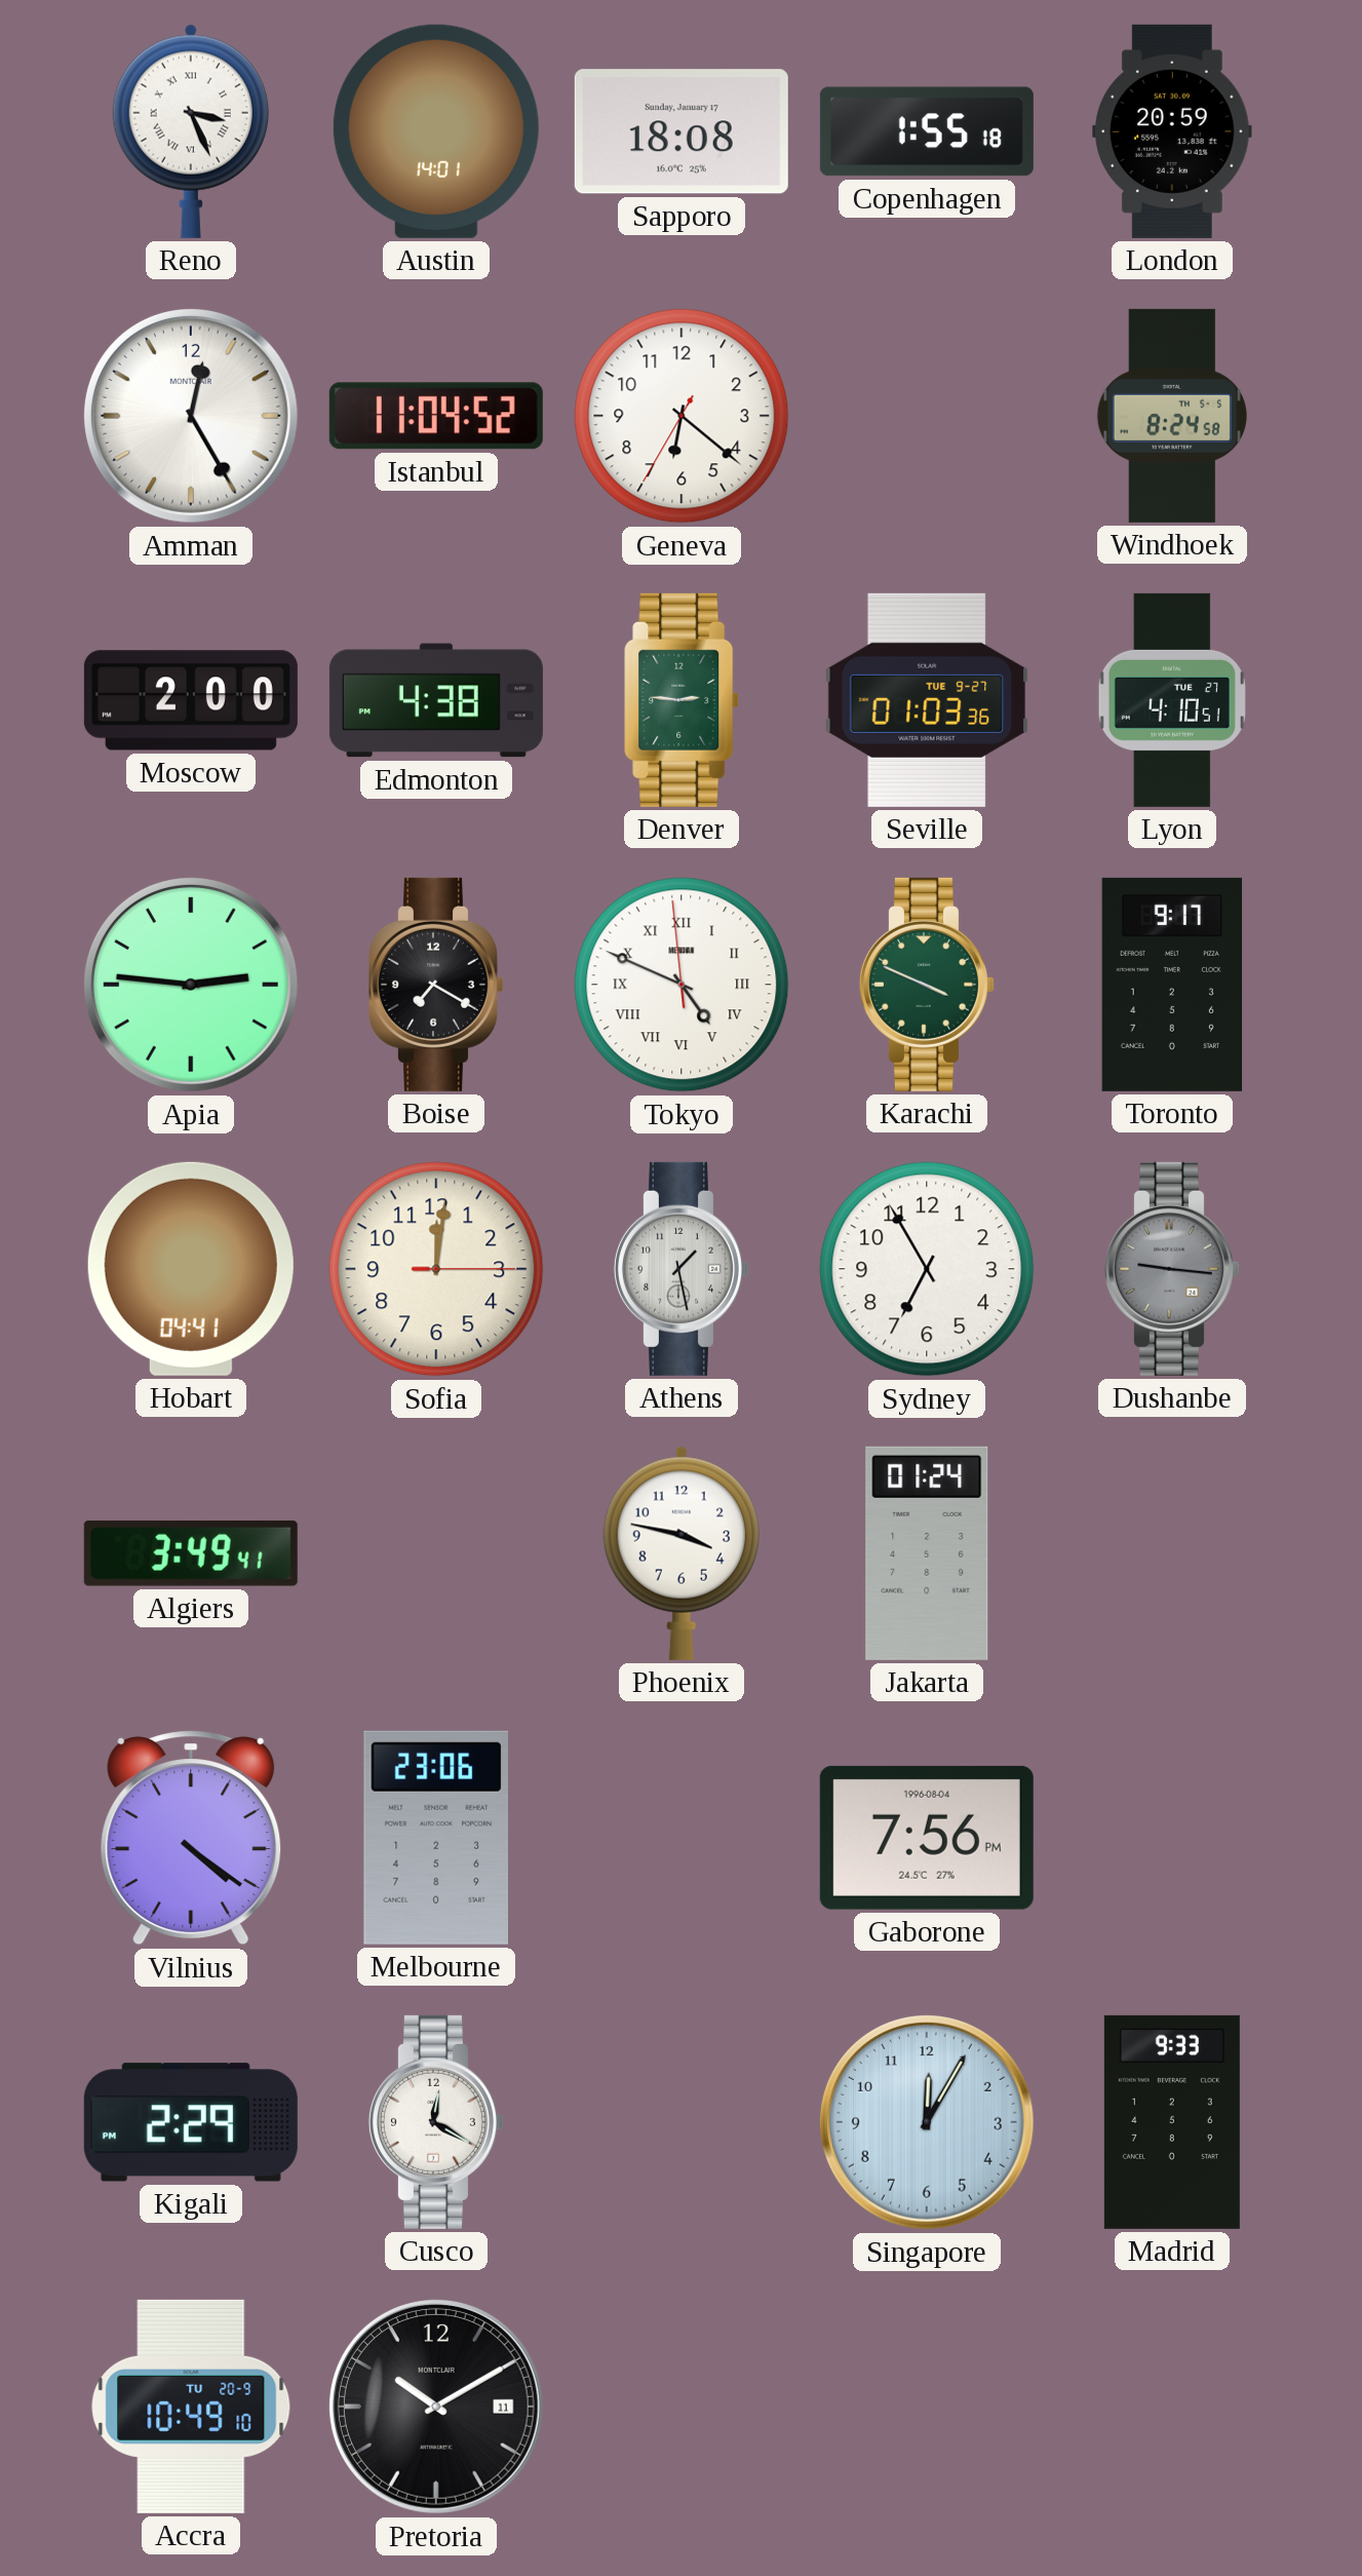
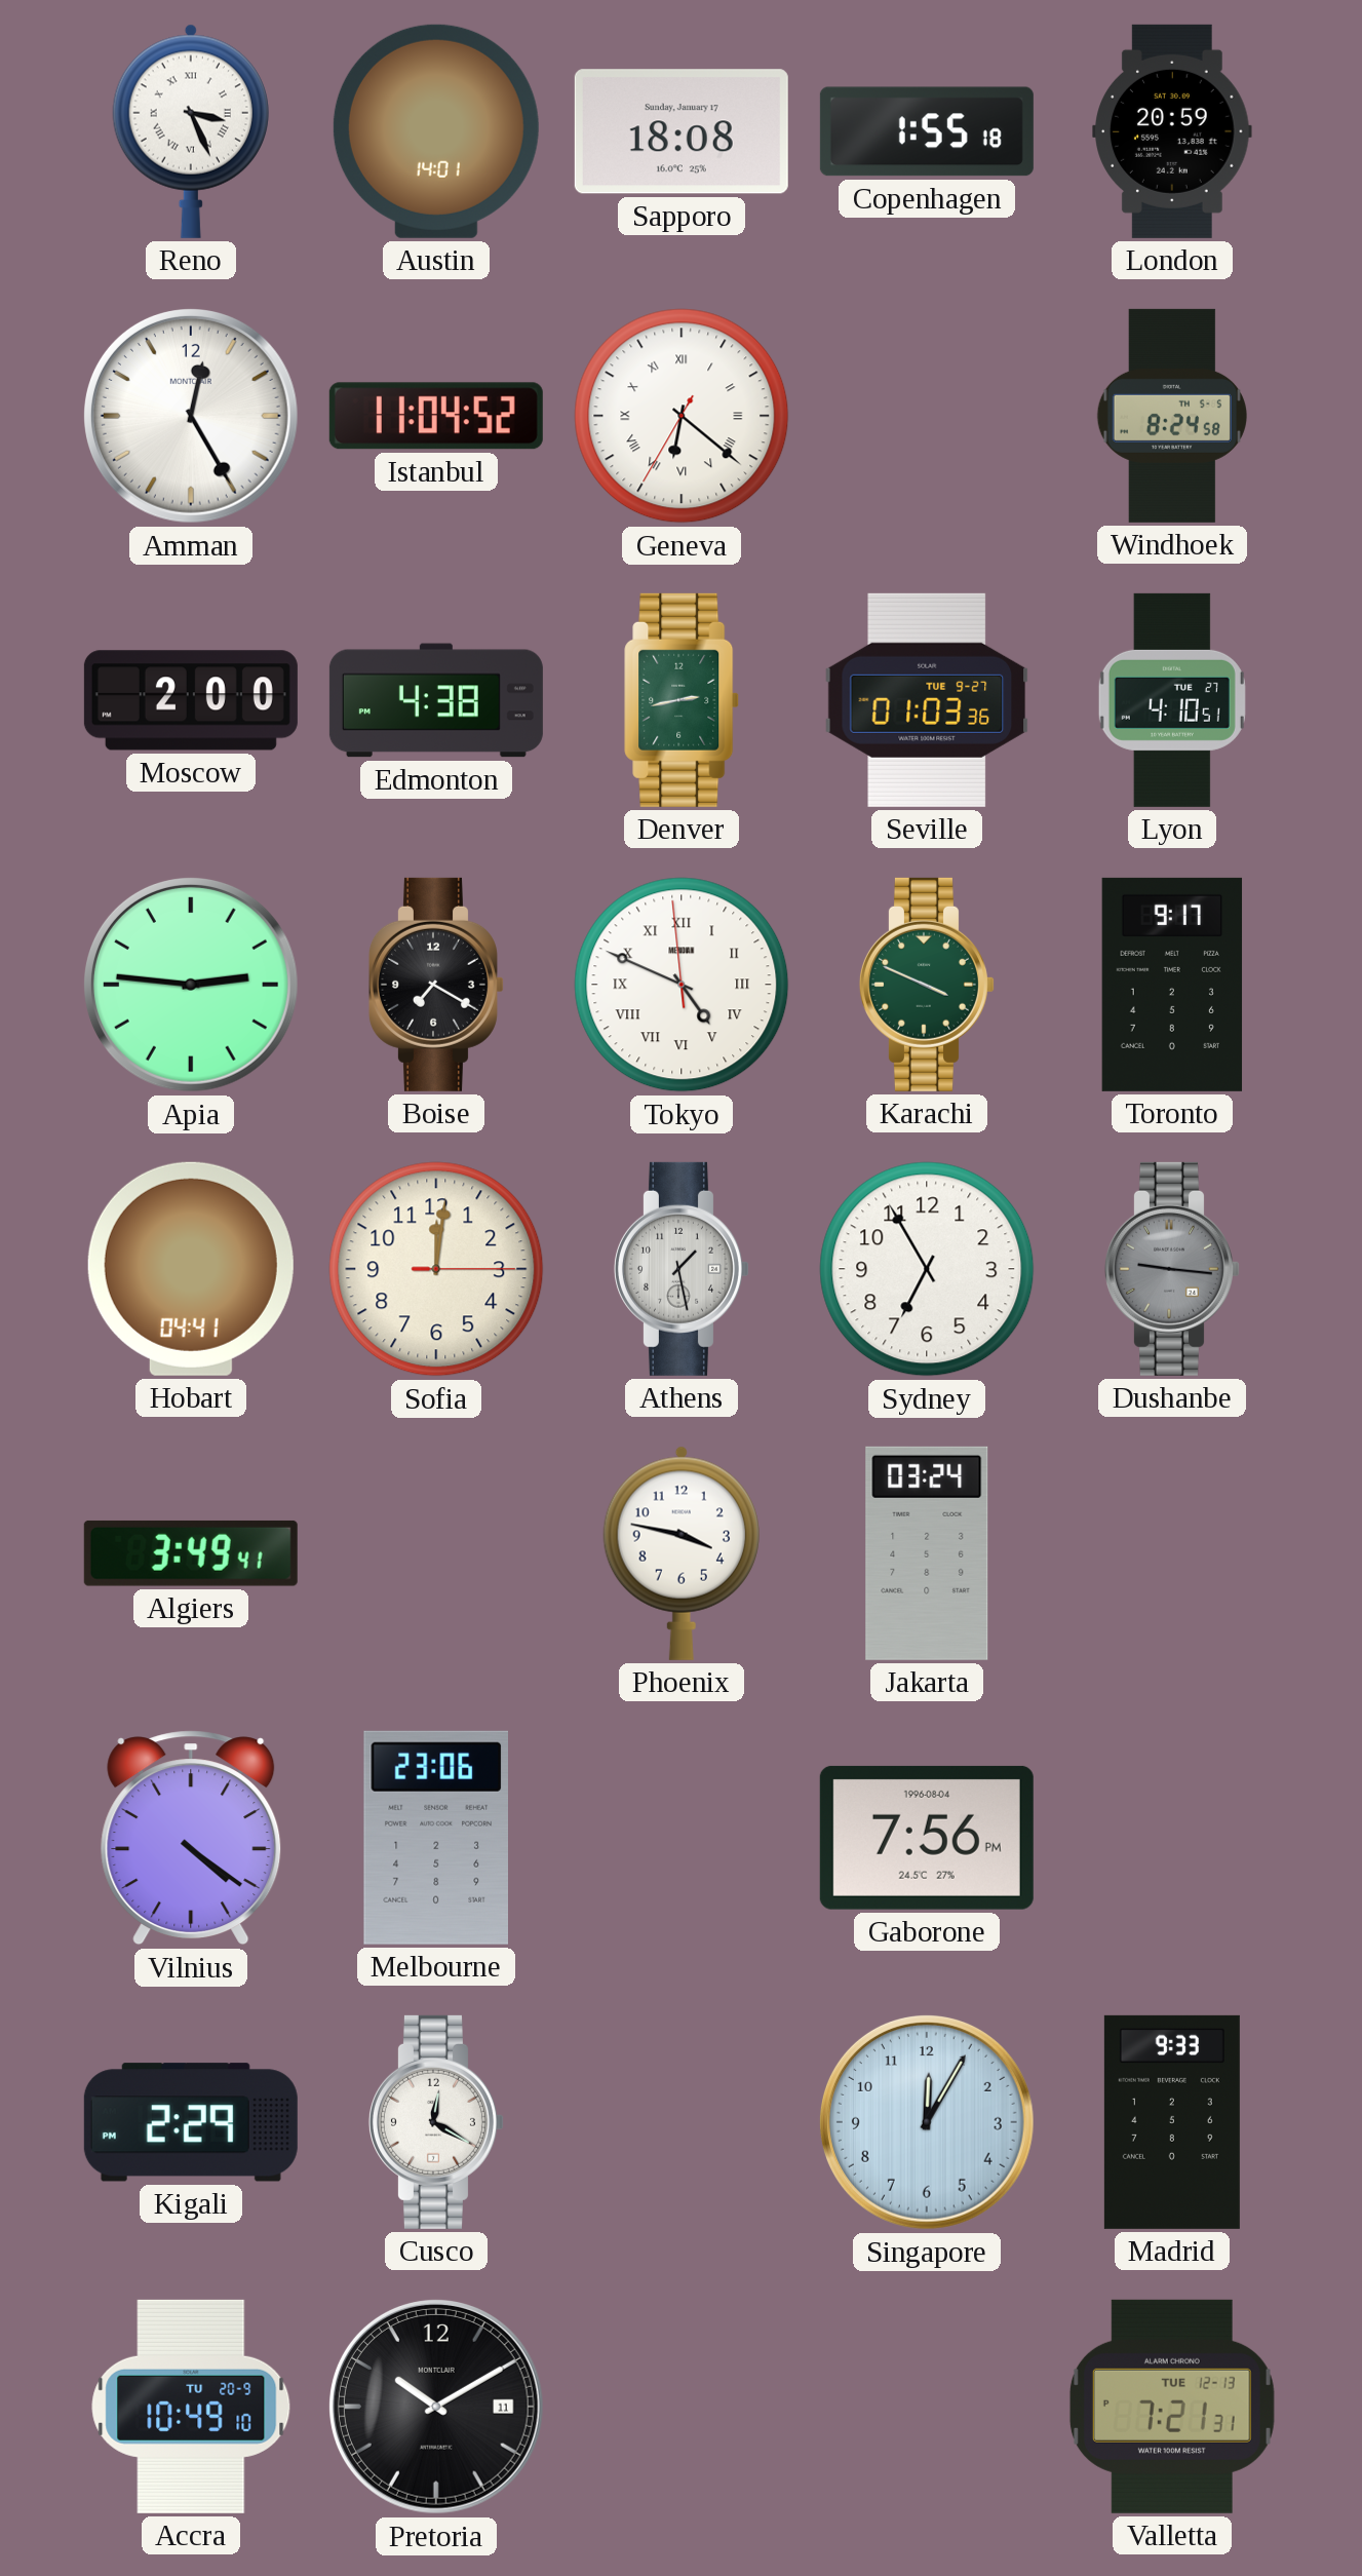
Geneva numerals: Arabic -> Roman (682, 416)
Denver: 2:46 -> 2:43 (683, 700)
Jakarta: 01:24 -> 03:24 (927, 1553)
Valletta: none -> 7:21 (1172, 2407)
